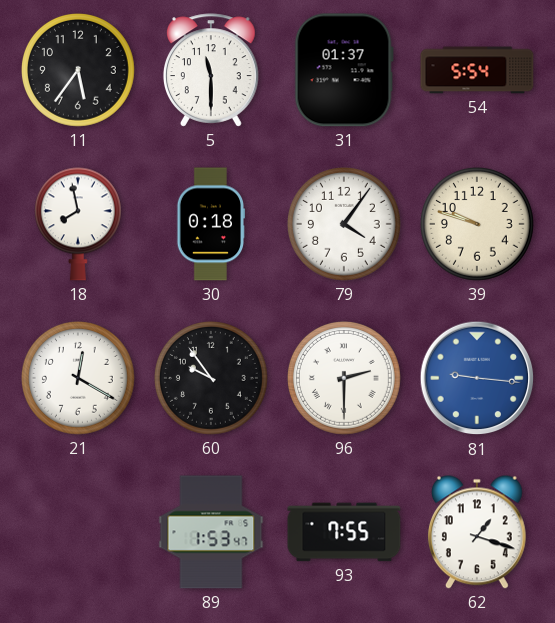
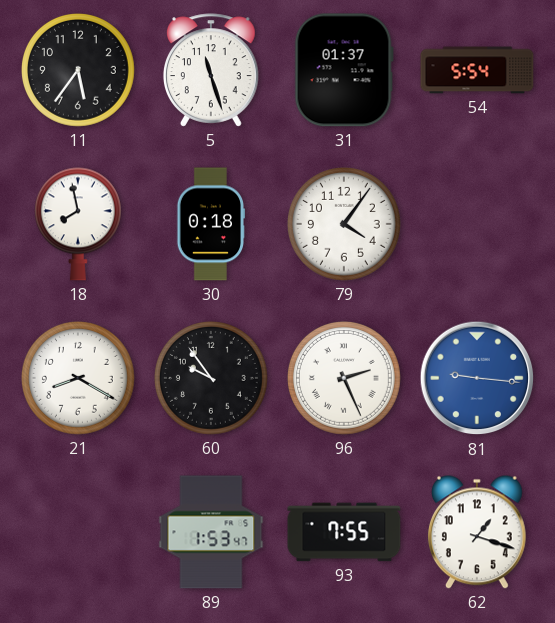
5: 11:30 -> 11:27 (211, 70)
39: 9:48 -> none (477, 224)
21: 12:20 -> 8:20 (78, 378)
96: 2:30 -> 2:26 (344, 378)
